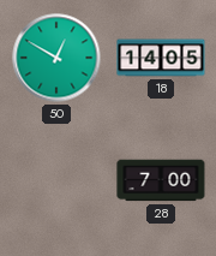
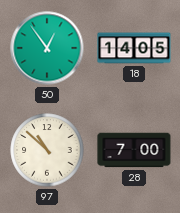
50: 12:50 -> 12:54 (47, 48)
97: none -> 10:52 (47, 150)
